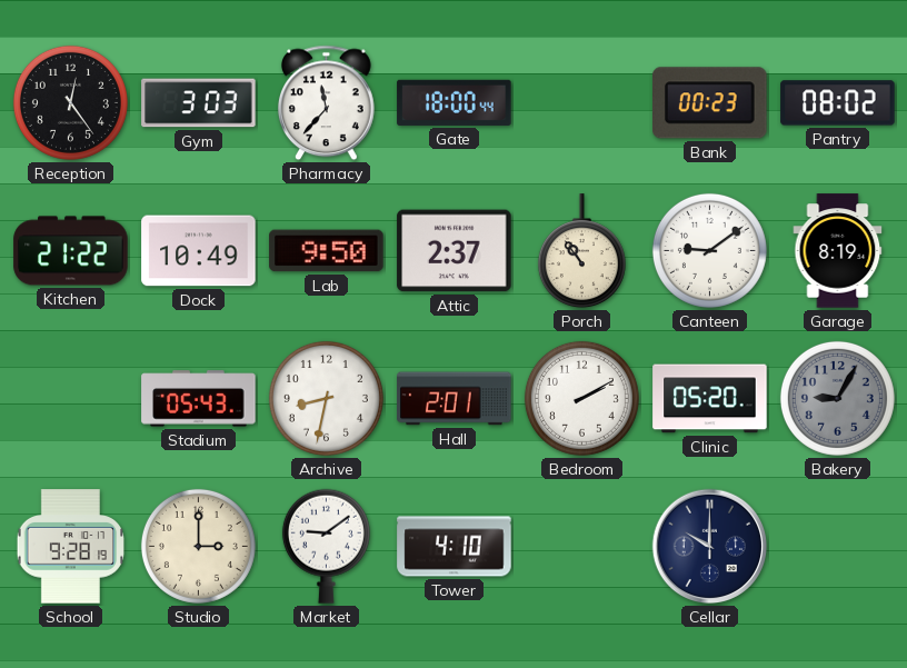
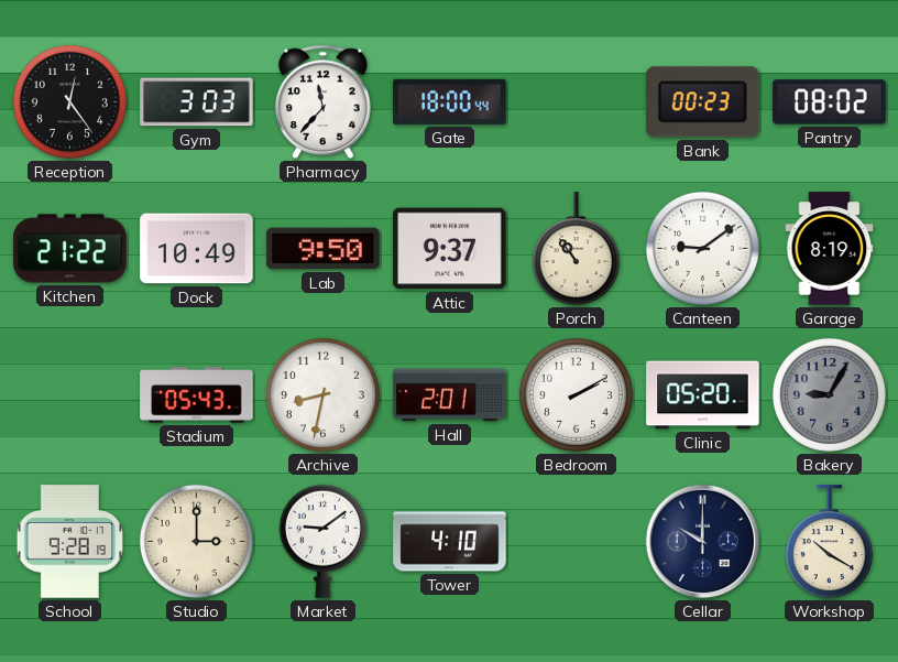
Attic: 2:37 -> 9:37 (450, 249)
Workshop: none -> 10:20 (829, 542)
